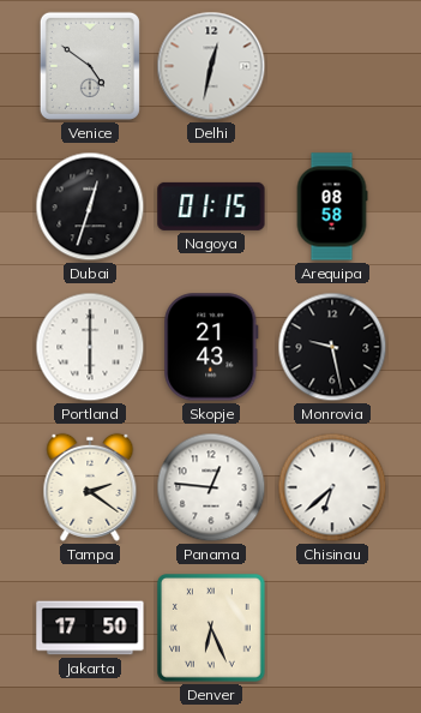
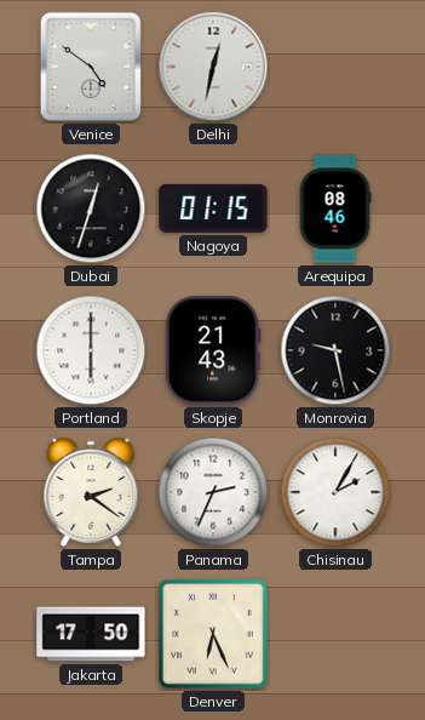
Arequipa: 08:58 -> 08:46 (335, 208)
Panama: 12:46 -> 2:34 (213, 492)
Chisinau: 6:38 -> 2:05 (335, 492)
